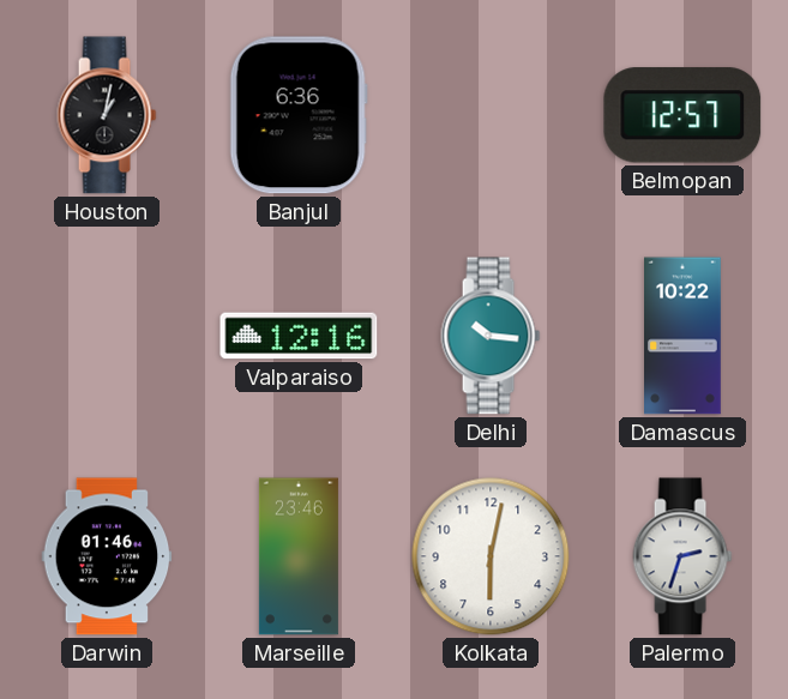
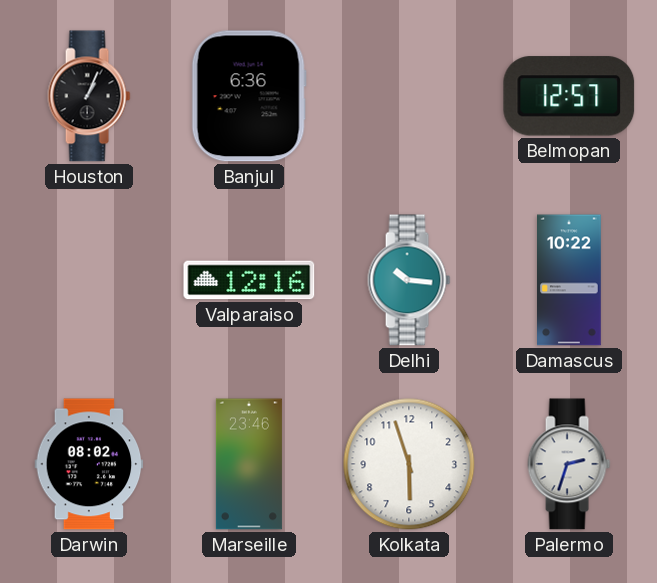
Houston: 1:02 -> 1:04 (89, 96)
Darwin: 01:46 -> 08:02 (89, 464)
Kolkata: 6:02 -> 5:57 (409, 464)
